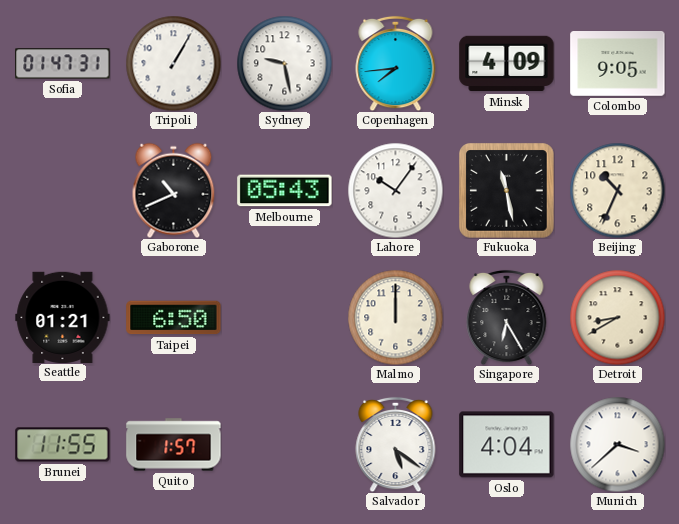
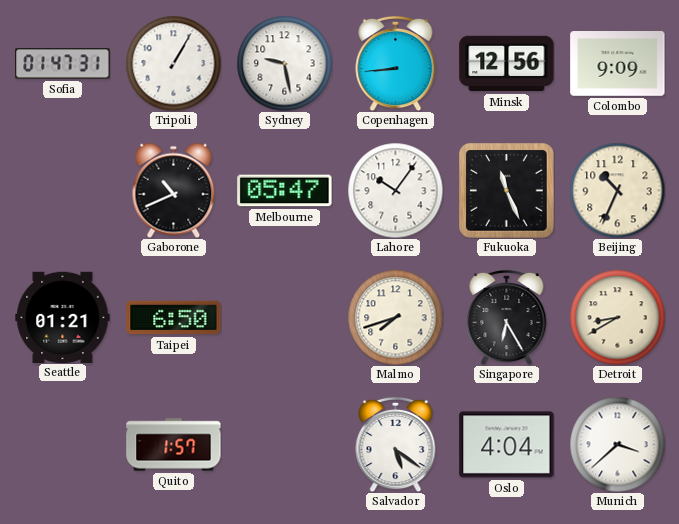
Copenhagen: 7:44 -> 8:44 (396, 63)
Minsk: 4:09 -> 12:56 (507, 64)
Colombo: 9:05 -> 9:09 (618, 64)
Melbourne: 05:43 -> 05:47 (285, 191)
Fukuoka: 11:28 -> 11:26 (507, 191)
Malmo: 12:00 -> 7:42 (395, 317)
Brunei: 11:55 -> none (63, 445)
